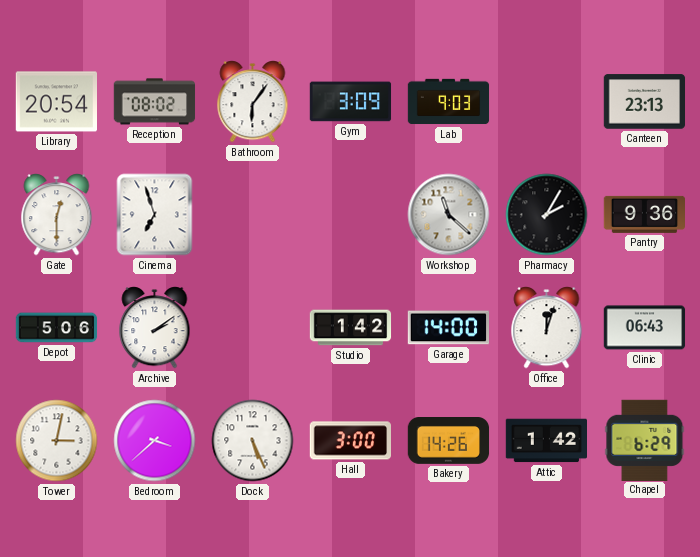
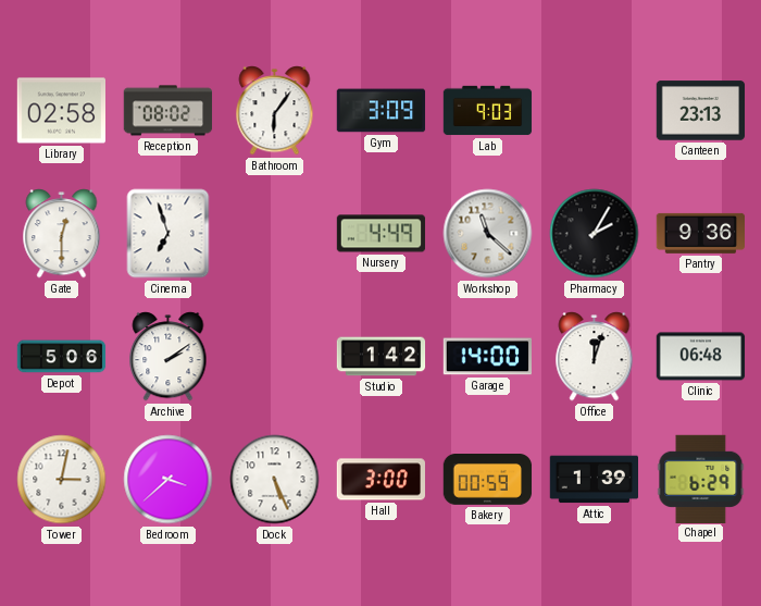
Library: 20:54 -> 02:58 (62, 111)
Nursery: none -> 4:49 (382, 234)
Clinic: 06:43 -> 06:48 (701, 357)
Bakery: 14:26 -> 00:59 (488, 480)
Attic: 1:42 -> 1:39 (595, 480)
